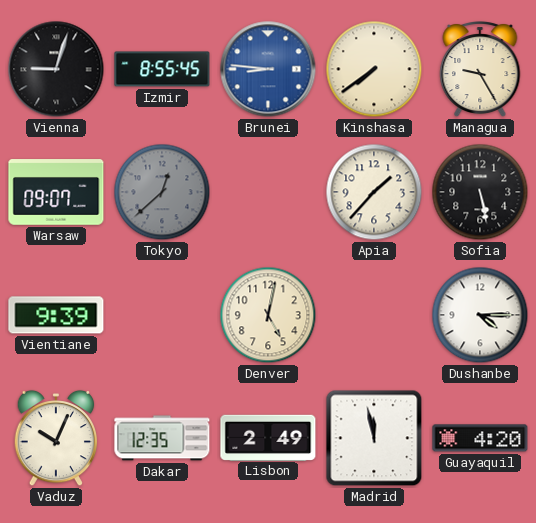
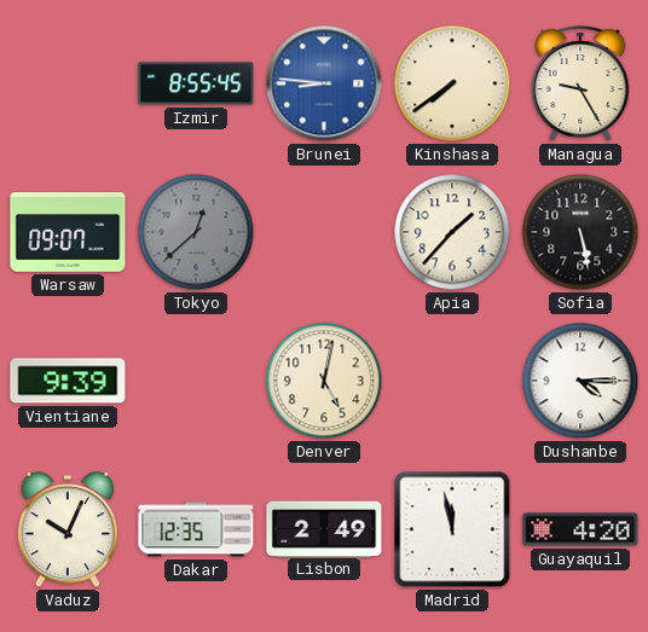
Vienna: 9:03 -> none (56, 69)
